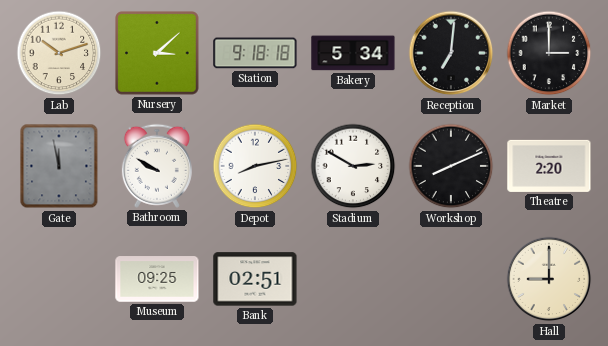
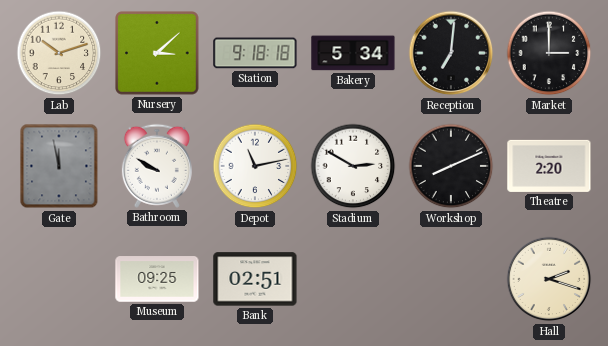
Depot: 8:13 -> 11:13 (255, 166)
Hall: 9:00 -> 2:18 (549, 279)
